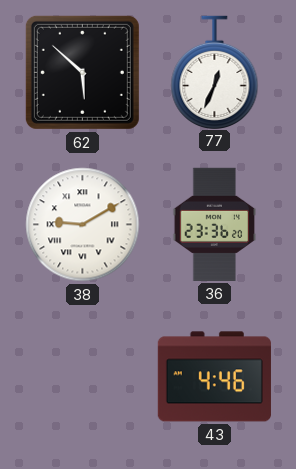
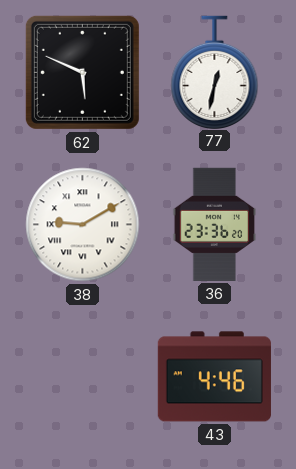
62: 5:52 -> 5:49 (82, 72)
77: 12:34 -> 12:32 (215, 72)
